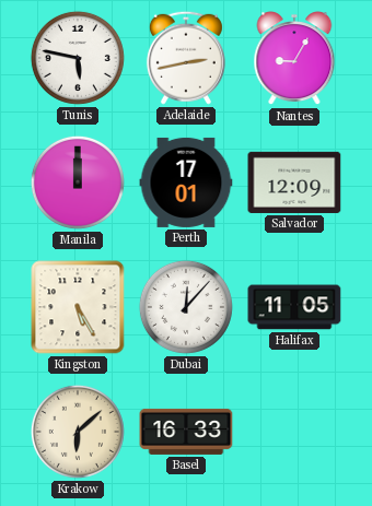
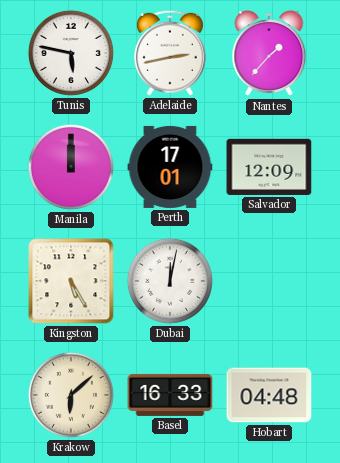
Nantes: 9:05 -> 1:37 (269, 54)
Dubai: 12:07 -> 12:02 (170, 281)
Halifax: 11:05 -> none (294, 307)
Hobart: none -> 04:48 (269, 395)
